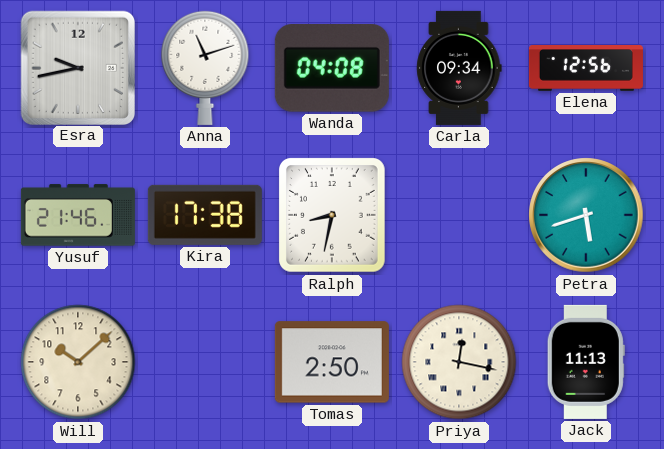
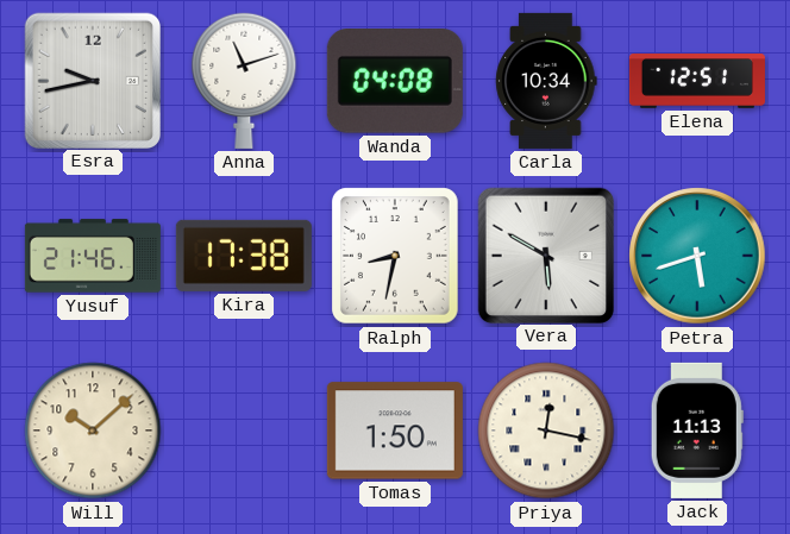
Carla: 09:34 -> 10:34 (546, 81)
Elena: 12:56 -> 12:51 (697, 82)
Vera: none -> 5:50 (545, 255)
Tomas: 2:50 -> 1:50 (395, 431)
